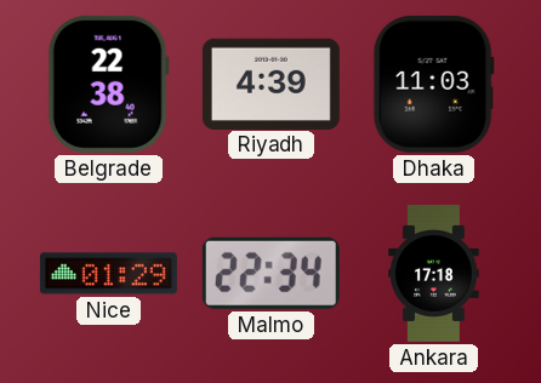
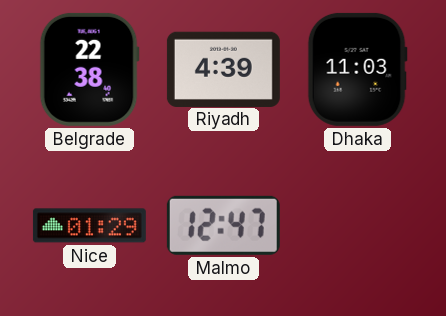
Malmo: 22:34 -> 12:47 (223, 225)
Ankara: 17:18 -> none (434, 273)
